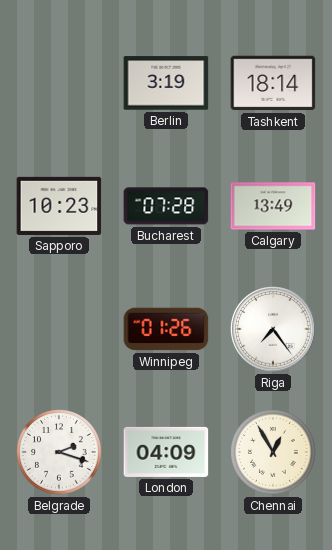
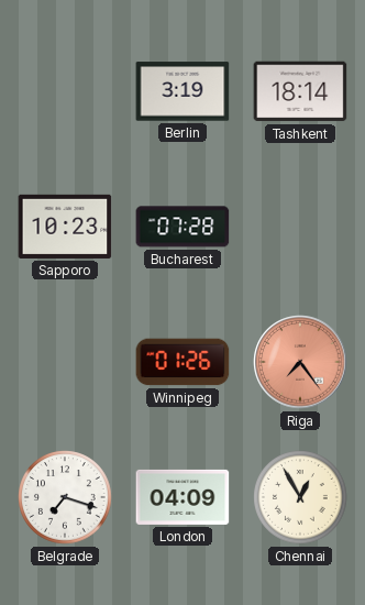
Calgary: 13:49 -> none (273, 206)
Riga dial: white -> salmon (300, 362)
Belgrade: 2:18 -> 7:18 (65, 497)
